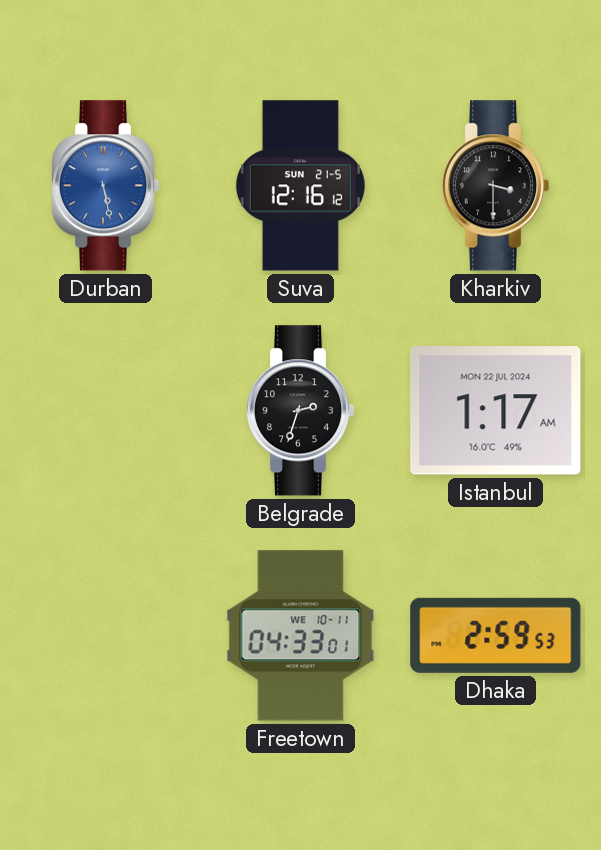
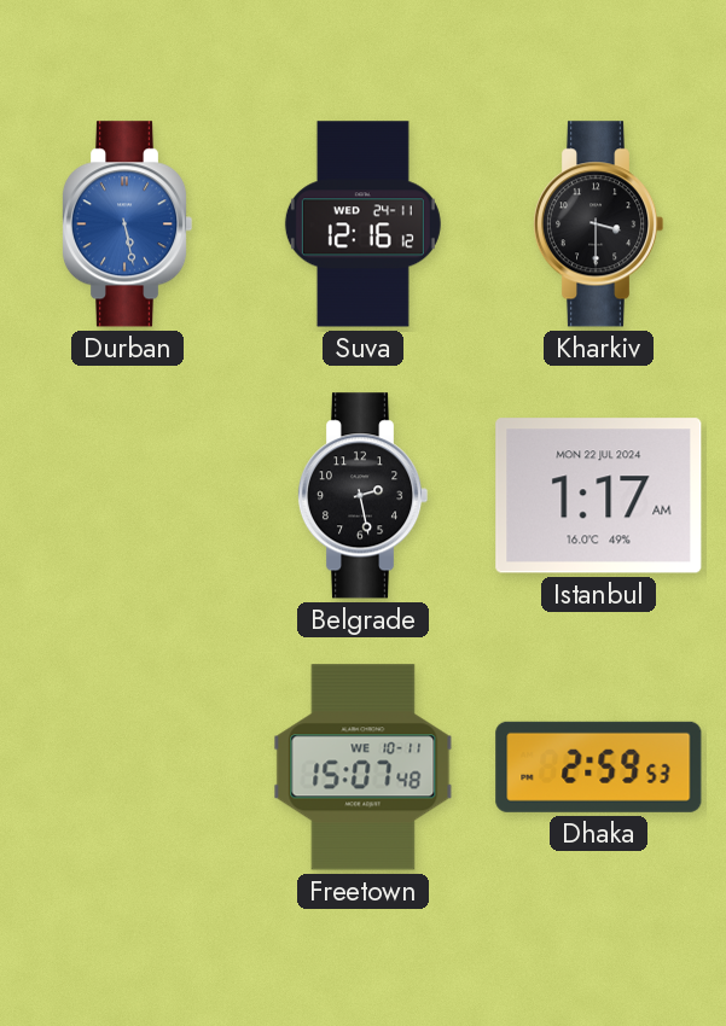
Suva date: SUN 21-5 -> WED 24-11 (362, 225)
Belgrade: 2:33 -> 2:28 (362, 496)
Freetown: 04:33 -> 15:07 (364, 768)
